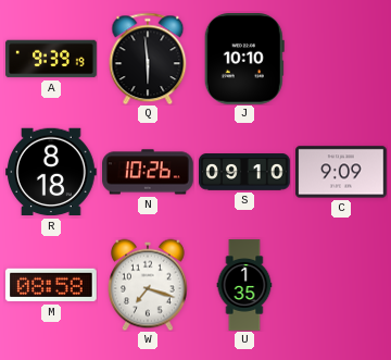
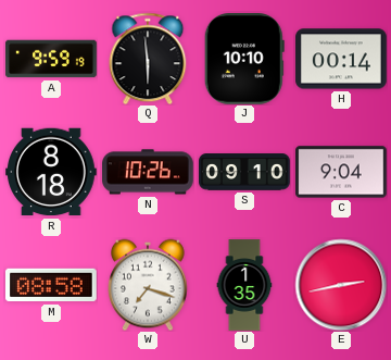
A: 9:39 -> 9:59 (51, 59)
H: none -> 00:14 (341, 59)
C: 9:09 -> 9:04 (341, 172)
E: none -> 2:43 (341, 285)
